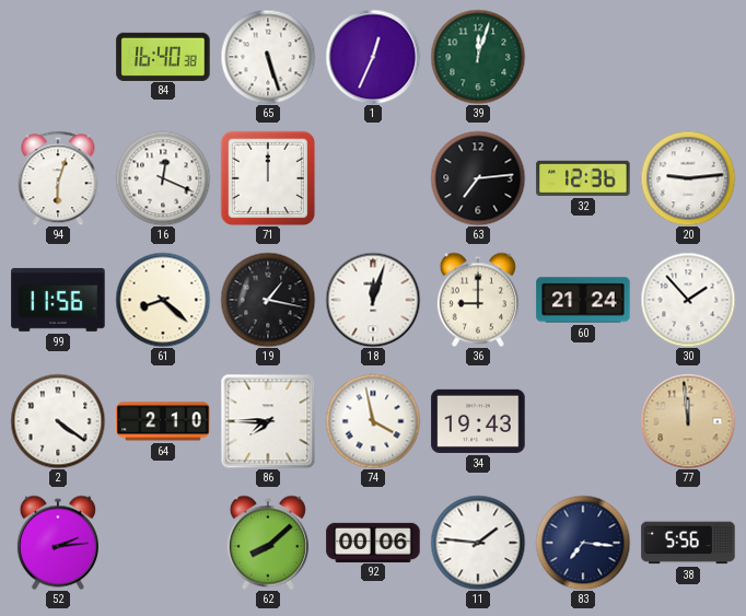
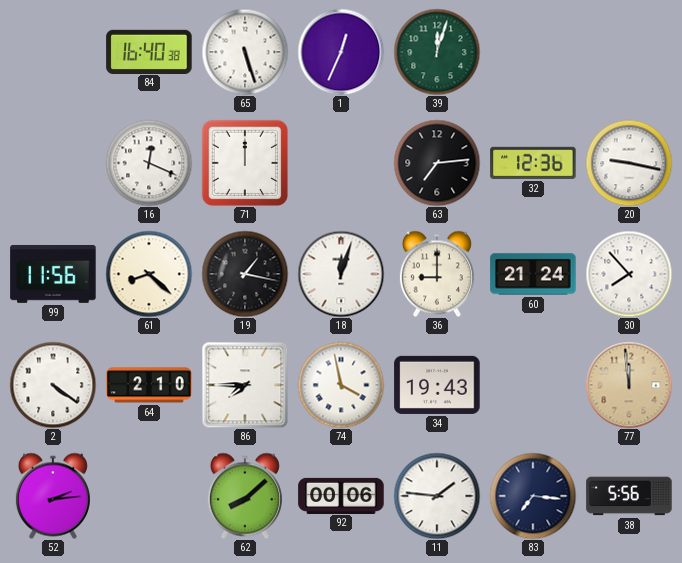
94: 6:03 -> none (58, 178)
20: 9:14 -> 9:17 (629, 163)
30: 1:53 -> 7:53 (629, 274)
